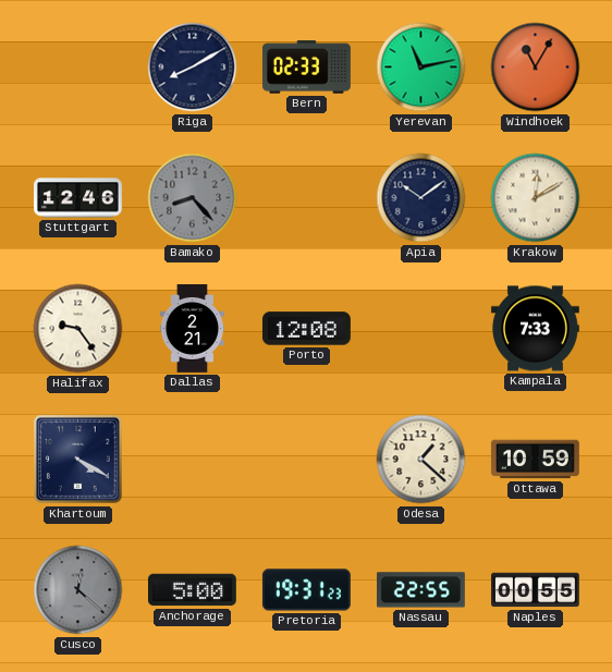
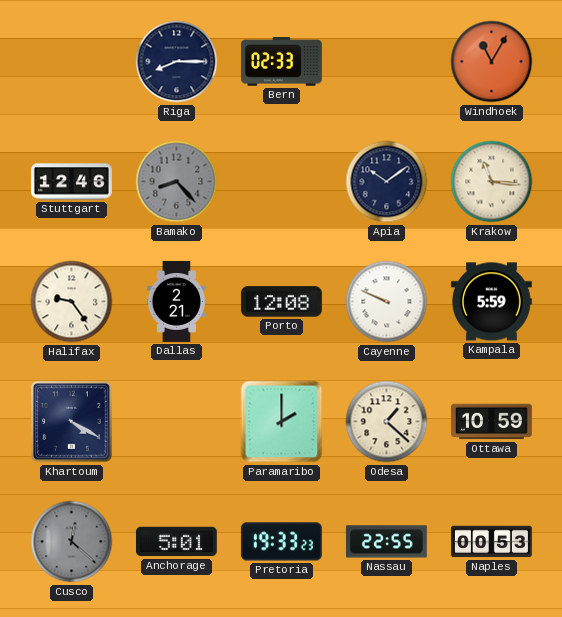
Riga: 8:10 -> 8:15 (177, 62)
Yerevan: 11:13 -> none (421, 68)
Krakow: 12:10 -> 11:16 (492, 182)
Cayenne: none -> 9:49 (387, 302)
Kampala: 7:33 -> 5:59 (491, 302)
Paramaribo: none -> 2:00 (282, 422)
Anchorage: 5:00 -> 5:01 (176, 542)
Pretoria: 19:31 -> 19:33 (281, 542)
Naples: 00:55 -> 00:53 (492, 542)
